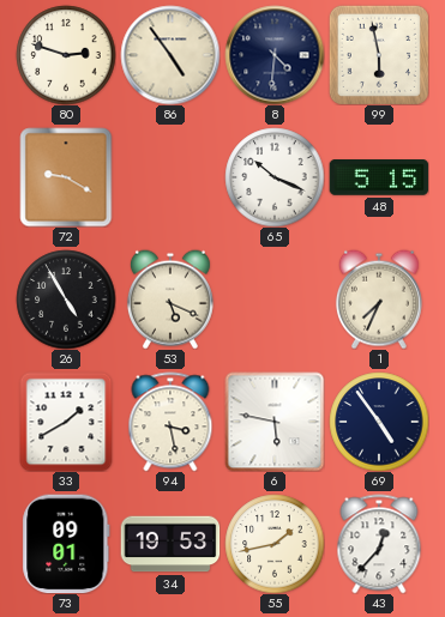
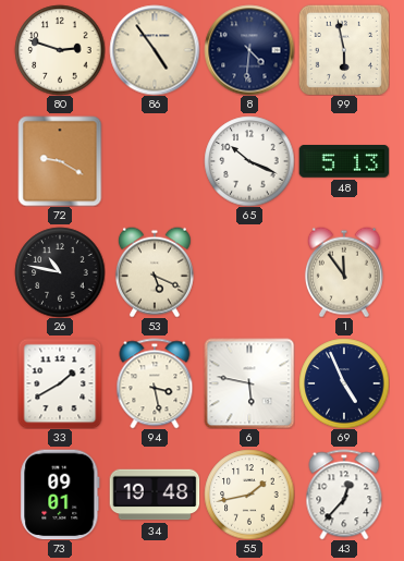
48: 5:15 -> 5:13 (344, 162)
26: 4:55 -> 10:47 (60, 272)
1: 7:34 -> 11:54 (344, 272)
69: 4:54 -> 4:56 (344, 383)
34: 19:53 -> 19:48 (155, 495)
